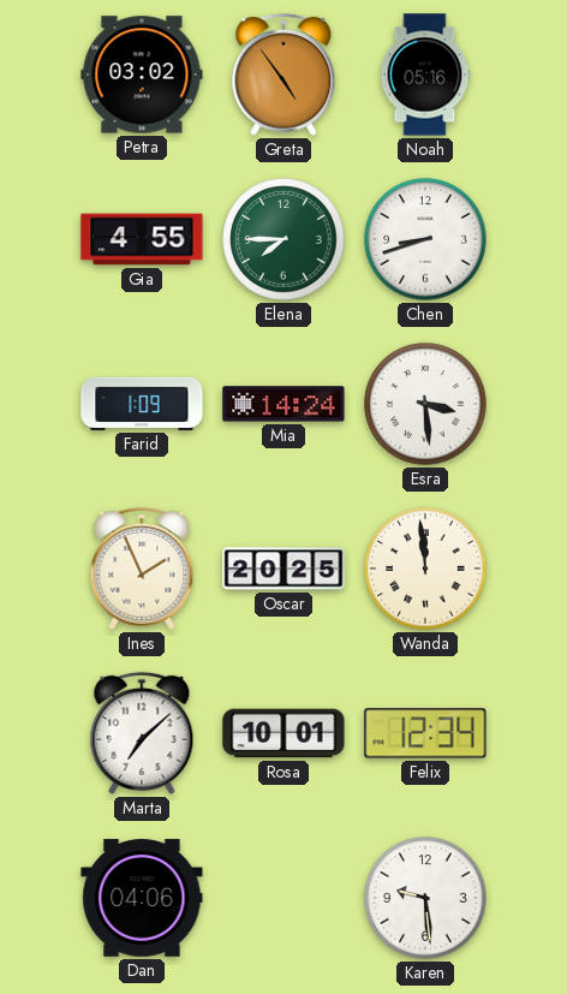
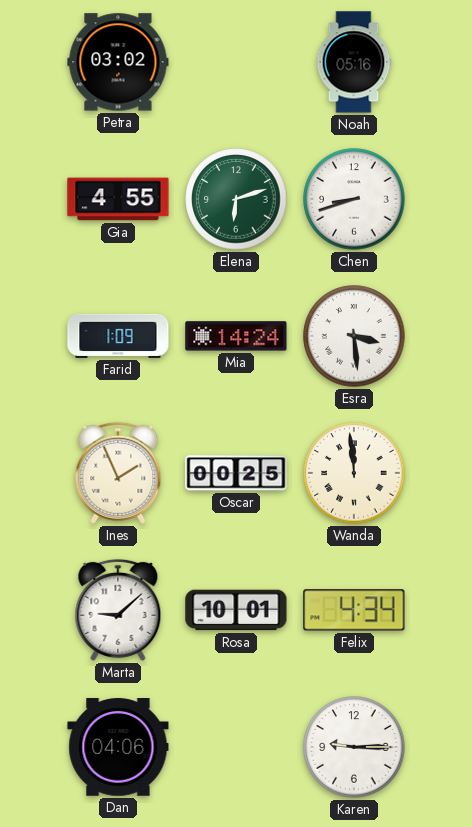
Greta: 4:54 -> none (283, 75)
Elena: 7:45 -> 6:12 (236, 199)
Oscar: 20:25 -> 00:25 (236, 473)
Marta: 7:08 -> 9:08 (118, 610)
Felix: 12:34 -> 4:34 (354, 610)
Karen: 9:29 -> 9:15 (354, 747)
